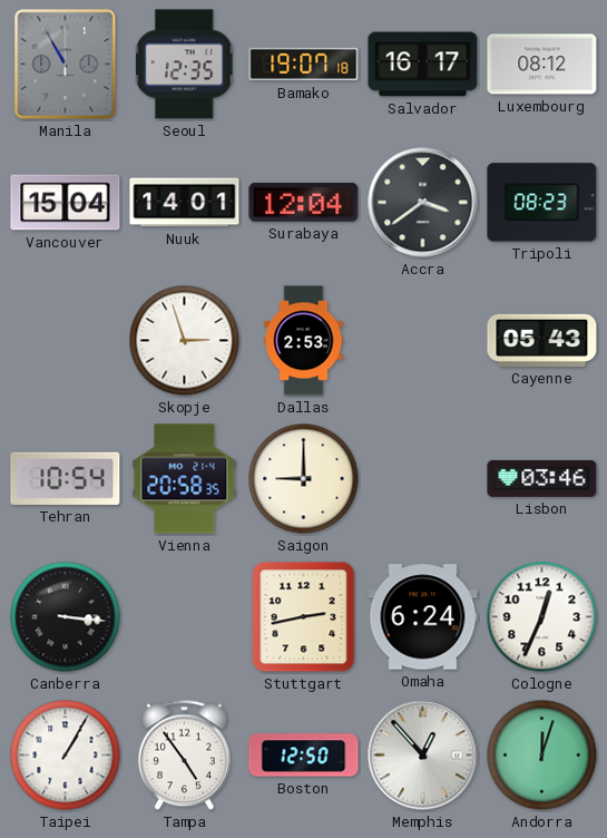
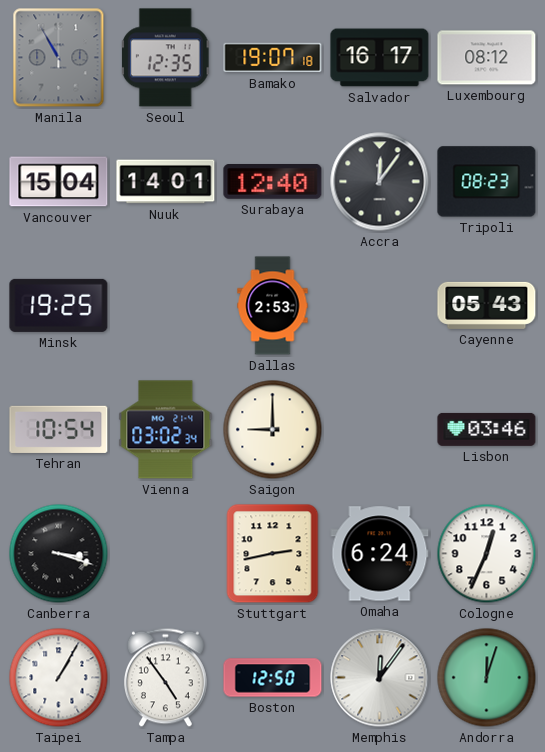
Surabaya: 12:04 -> 12:40 (273, 182)
Accra: 3:39 -> 12:06 (380, 182)
Minsk: none -> 19:25 (59, 305)
Skopje: 2:57 -> none (185, 341)
Vienna: 20:58 -> 03:02 (166, 430)
Canberra: 3:16 -> 3:18 (59, 554)
Memphis: 12:53 -> 12:06 (380, 678)
